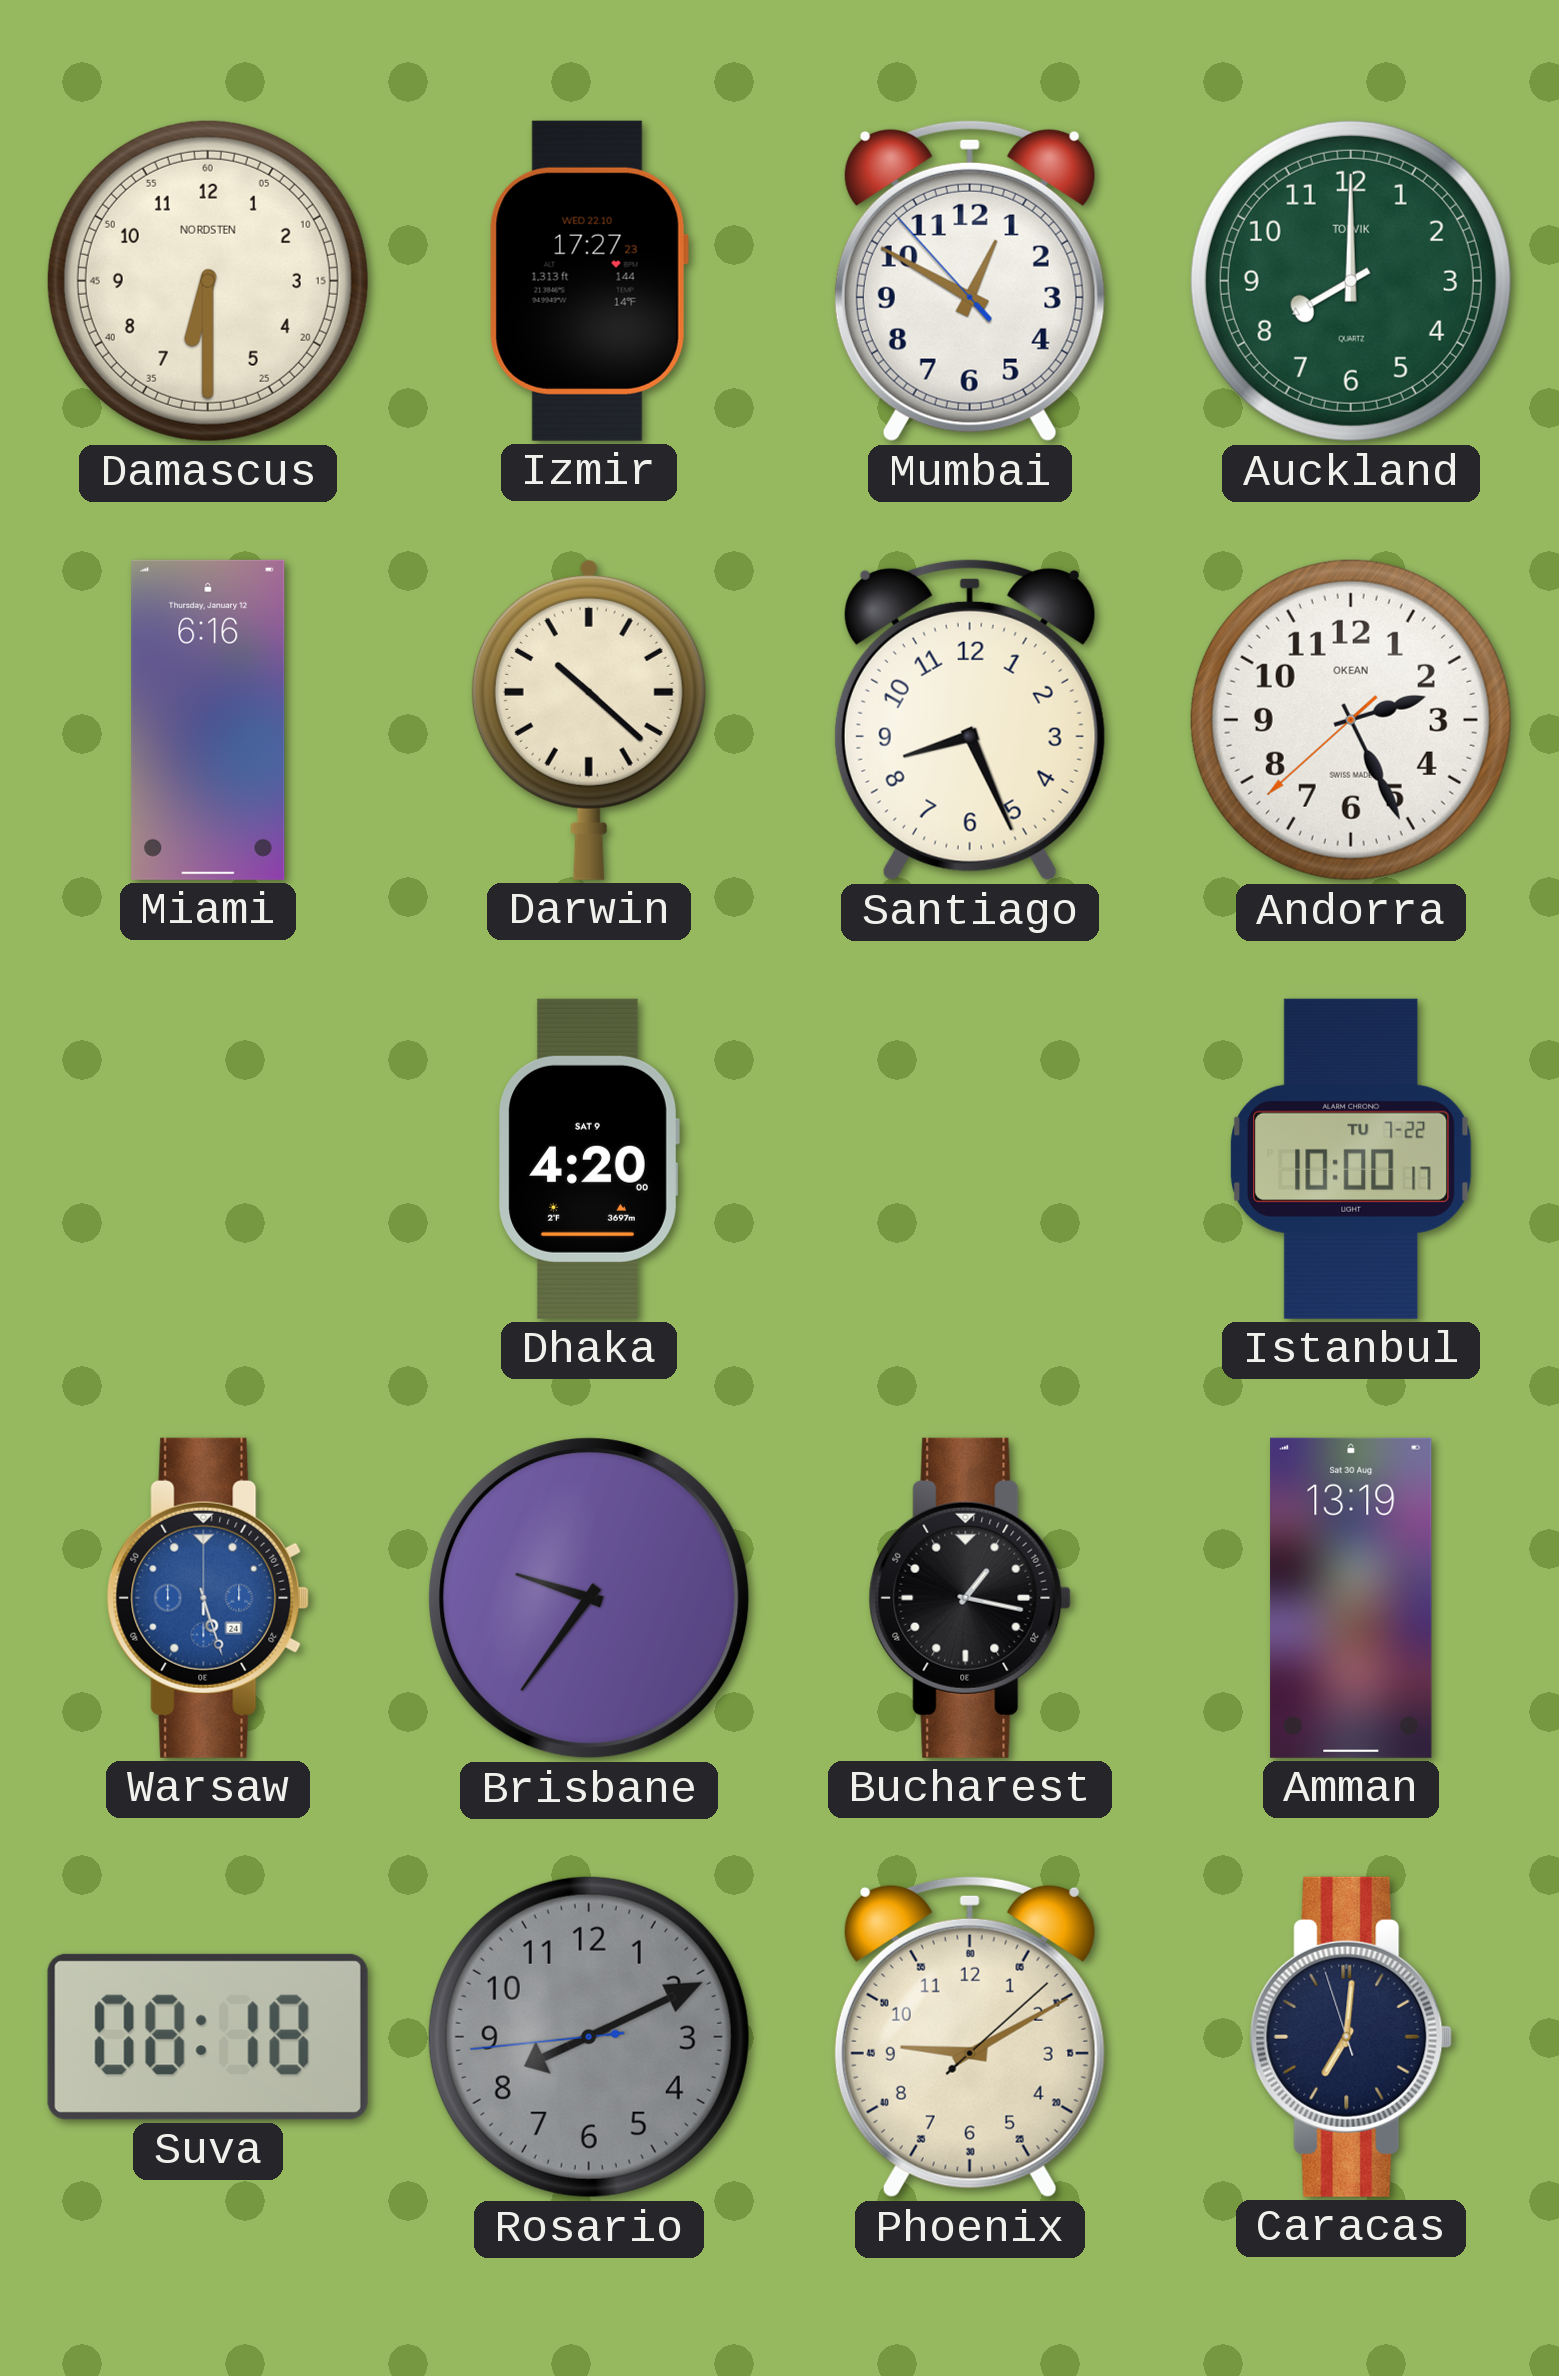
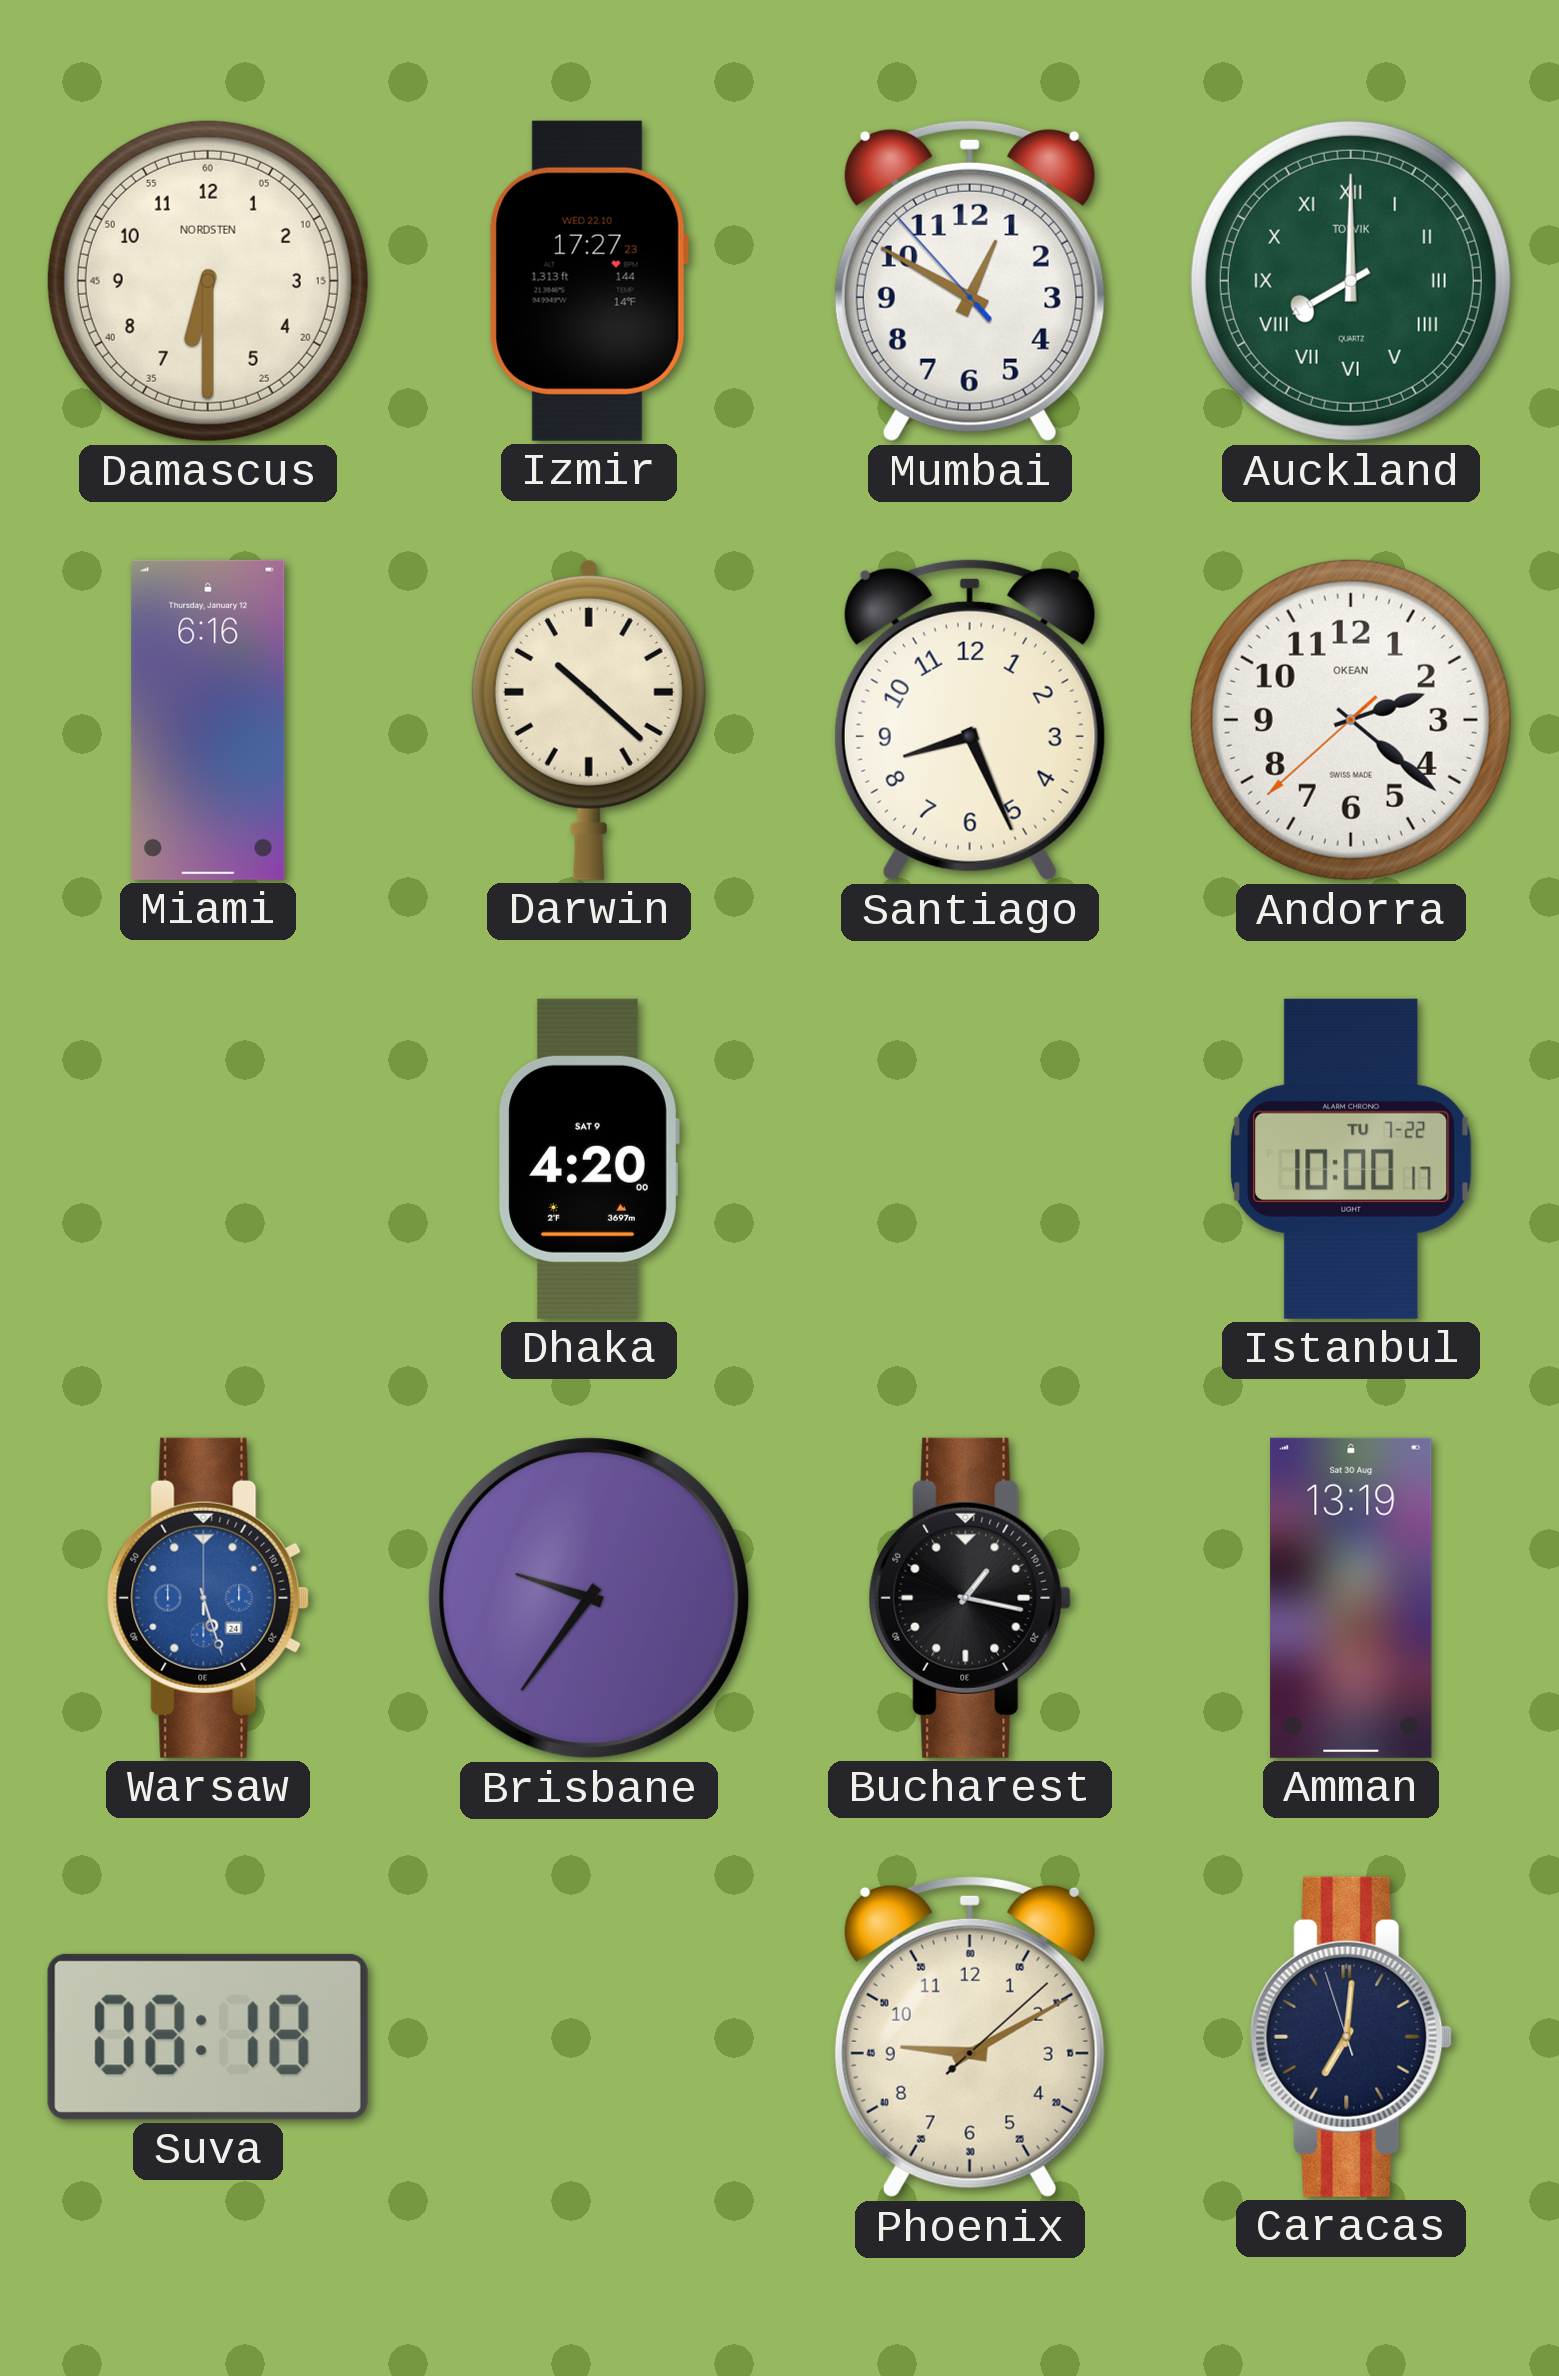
Auckland numerals: Arabic -> Roman (1351, 281)
Andorra: 2:25 -> 2:21 (1351, 720)
Rosario: 8:10 -> none (589, 2037)
